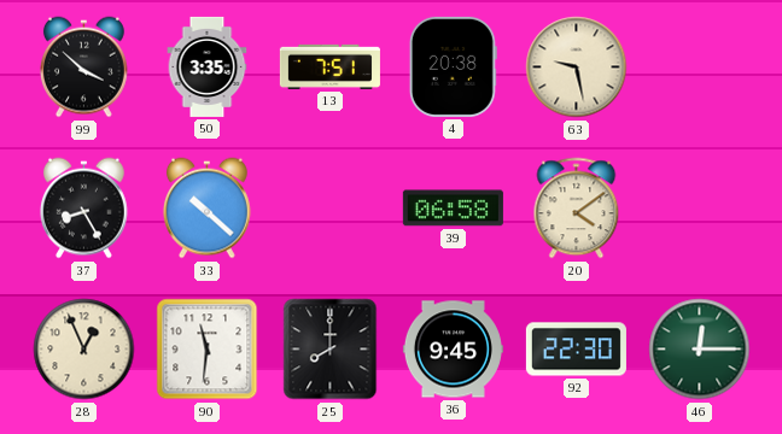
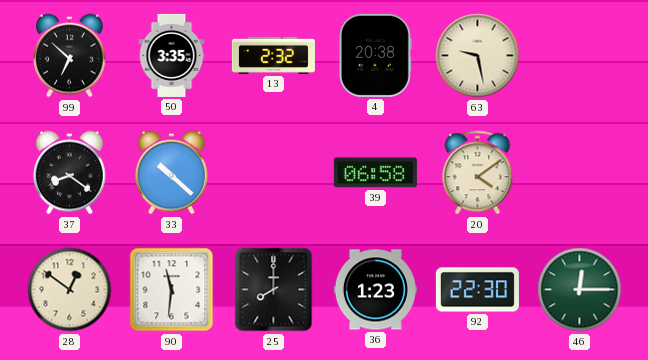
99: 3:52 -> 6:52 (69, 56)
13: 7:51 -> 2:32 (273, 55)
37: 8:25 -> 8:21 (69, 173)
28: 12:56 -> 12:51 (70, 290)
36: 9:45 -> 1:23 (375, 290)
